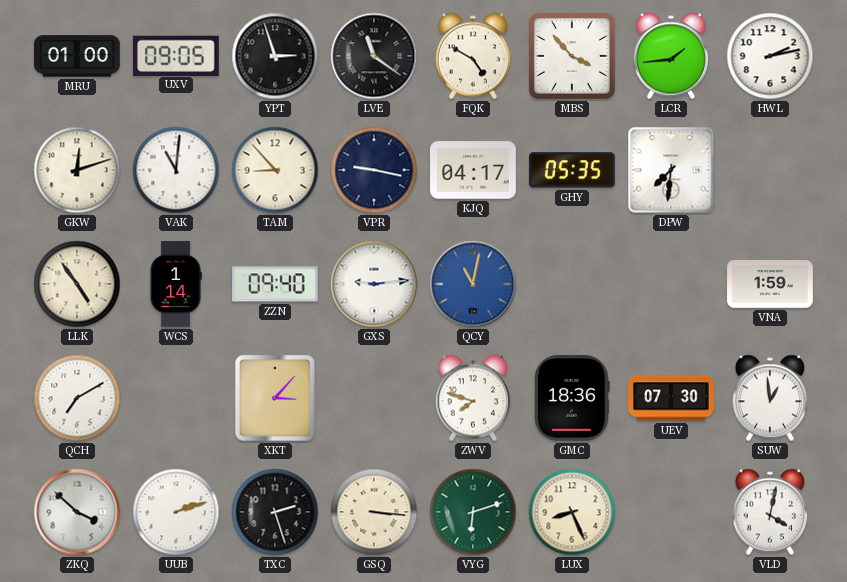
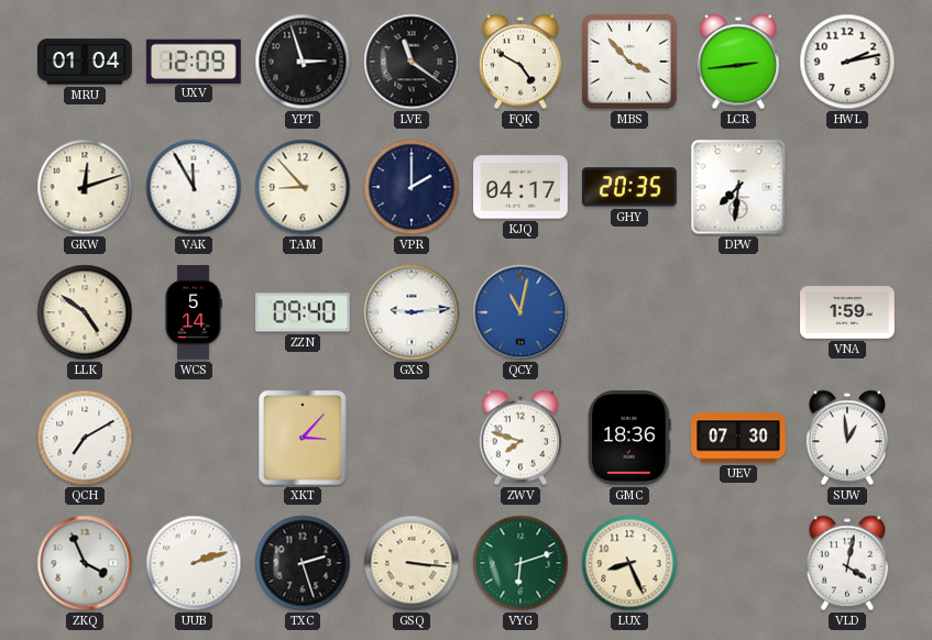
MRU: 01:00 -> 01:04 (86, 62)
UXV: 09:05 -> 12:09 (194, 60)
LCR: 1:44 -> 2:44 (737, 62)
VAK: 11:01 -> 11:55 (194, 187)
VPR: 9:17 -> 2:00 (412, 187)
GHY: 05:35 -> 20:35 (629, 187)
LLK: 4:54 -> 4:51 (85, 312)
WCS: 1:14 -> 5:14 (194, 312)
ZKQ: 3:52 -> 3:56 (85, 563)
